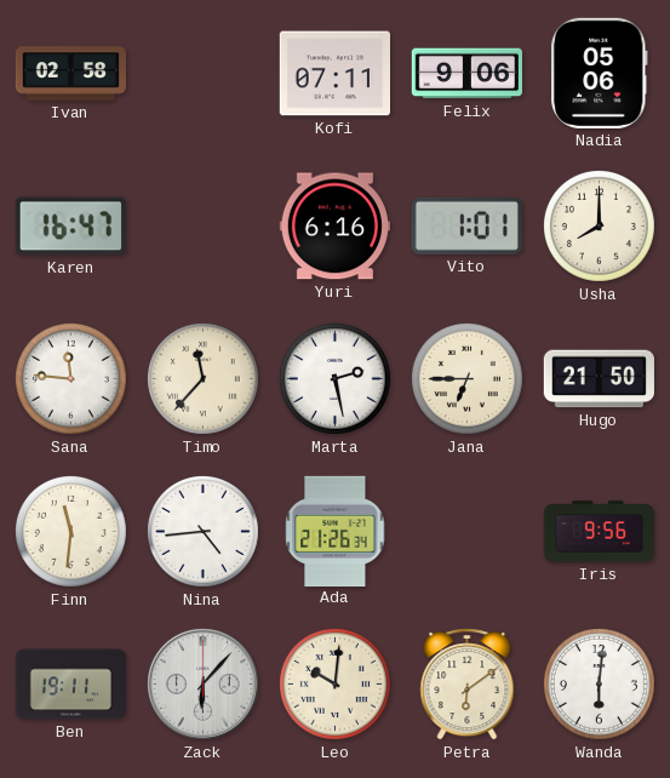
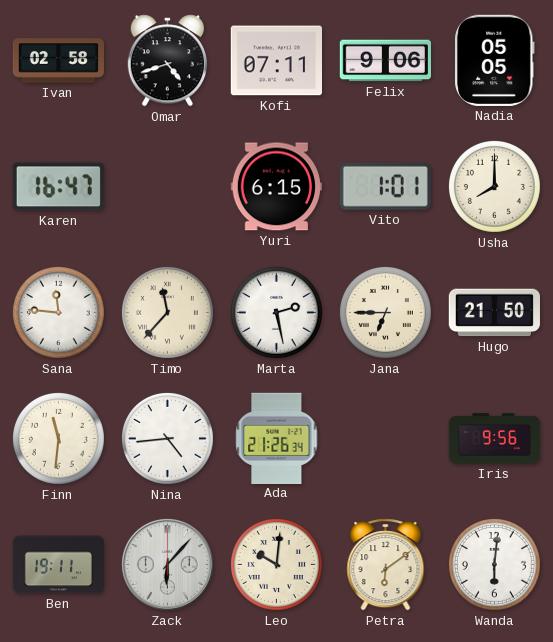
Omar: none -> 4:42 (168, 61)
Nadia: 05:06 -> 05:05 (495, 60)
Yuri: 6:16 -> 6:15 (276, 187)
